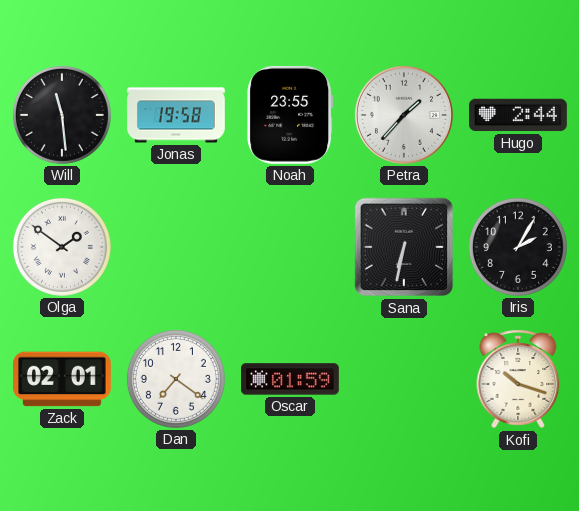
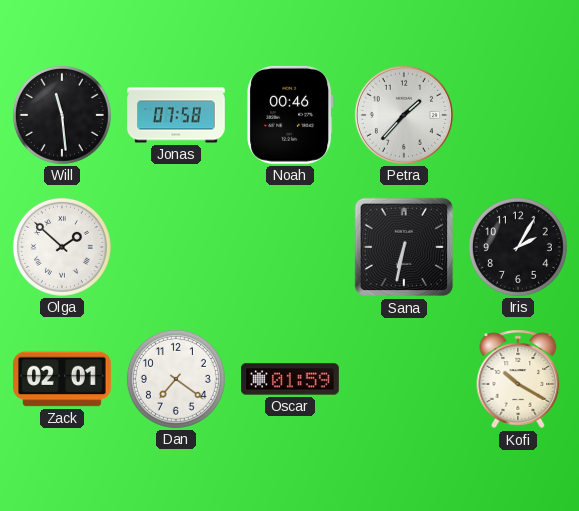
Jonas: 19:58 -> 07:58 (176, 115)
Noah: 23:55 -> 00:46 (290, 115)
Hugo: 2:44 -> none (519, 115)
Olga: 1:51 -> 1:52 (62, 247)
Kofi: 10:18 -> 10:20 (518, 379)
